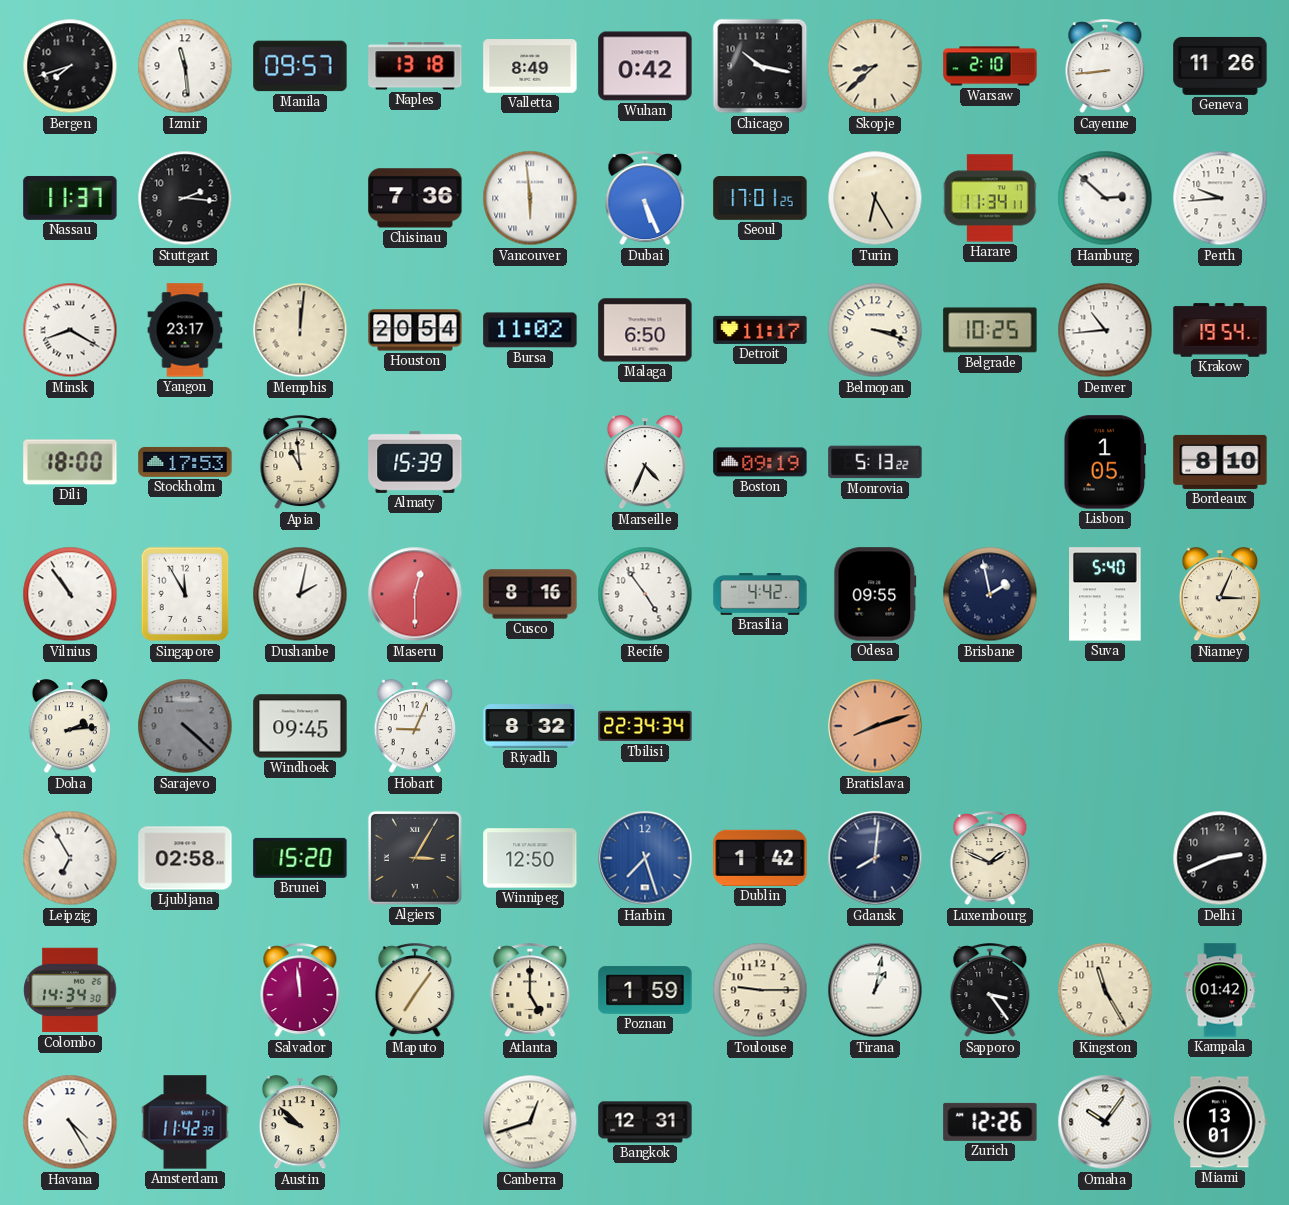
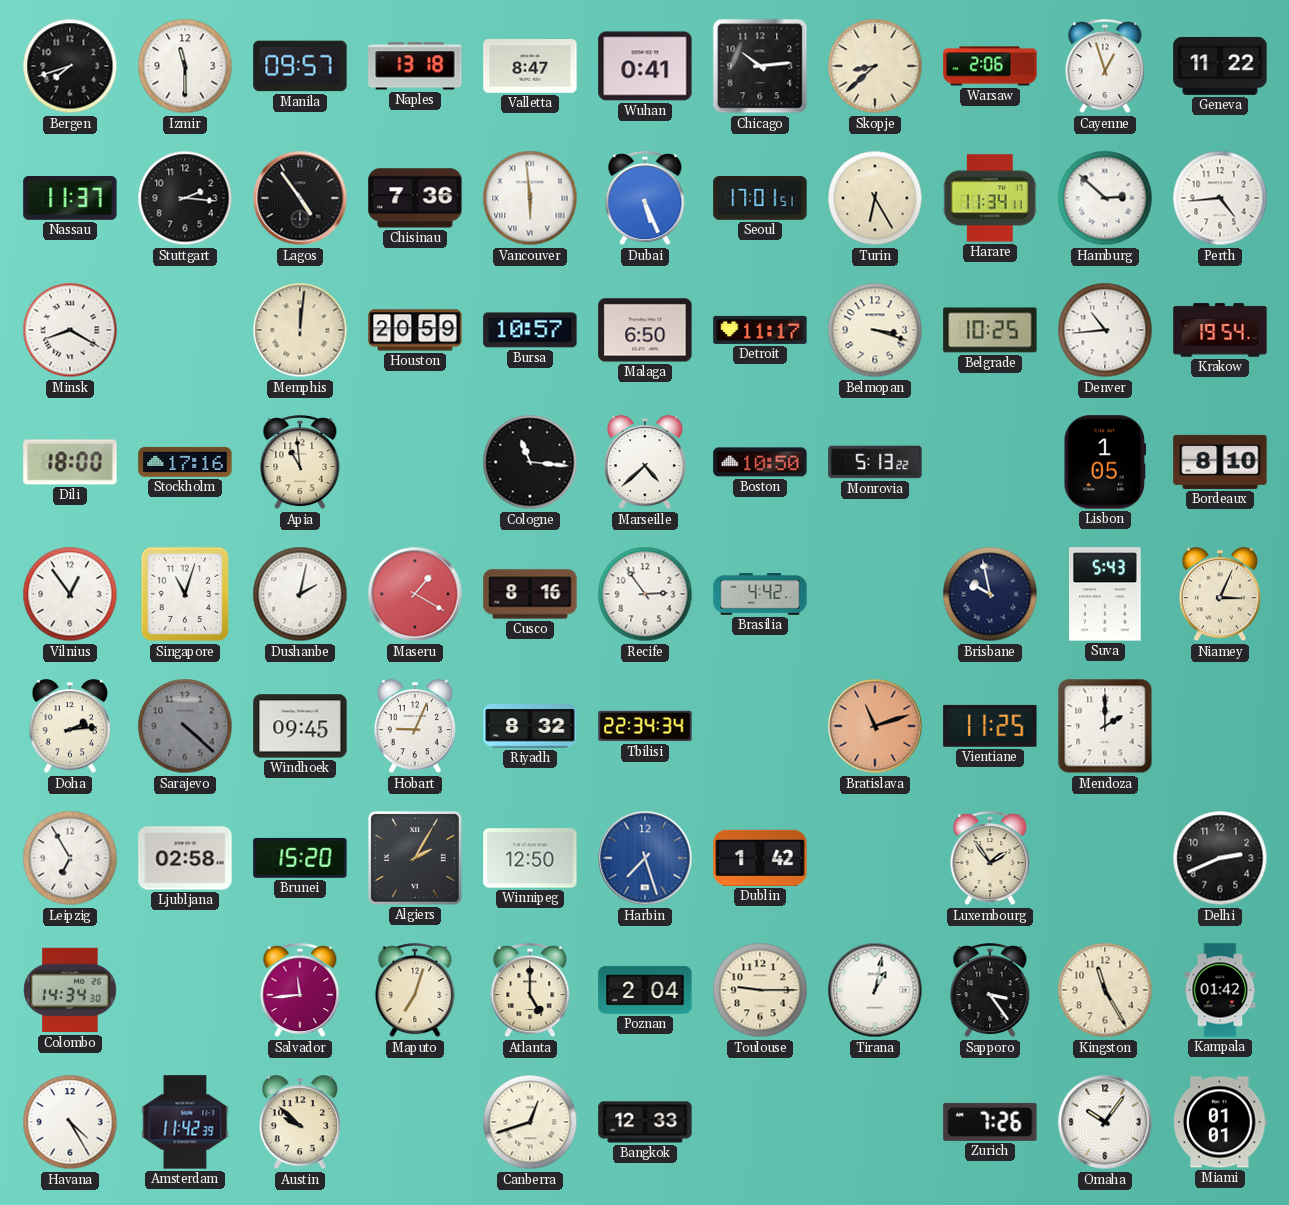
Izmir: 11:29 -> 11:30 (185, 66)
Valletta: 8:49 -> 8:47 (530, 66)
Wuhan: 0:42 -> 0:41 (645, 66)
Chicago: 10:17 -> 10:14 (760, 66)
Warsaw: 2:10 -> 2:06 (990, 66)
Cayenne: 8:44 -> 12:57 (1105, 67)
Geneva: 11:26 -> 11:22 (1220, 66)
Lagos: none -> 4:54 (300, 198)
Seoul: 17:01:25 -> 17:01:51 (760, 198)
Perth: 9:44 -> 4:44 (1220, 198)
Yangon: 23:17 -> none (185, 330)
Houston: 20:54 -> 20:59 (415, 330)
Bursa: 11:02 -> 10:57 (530, 330)
Stockholm: 17:53 -> 17:16 (185, 462)
Almaty: 15:39 -> none (415, 462)
Cologne: none -> 11:16 (530, 462)
Marseille: 4:34 -> 4:38 (644, 463)
Boston: 09:19 -> 10:50 (760, 462)
Vilnius: 10:54 -> 12:54 (70, 594)
Singapore: 11:55 -> 11:03 (185, 594)
Maseru: 12:30 -> 1:20 (415, 594)
Recife: 4:54 -> 2:54 (645, 594)
Odesa: 09:55 -> none (875, 594)
Brisbane: 1:58 -> 9:58 (990, 594)
Suva: 5:40 -> 5:43 (1105, 594)
Bratislava: 8:12 -> 11:12 (875, 726)
Vientiane: none -> 11:25 (990, 726)
Mendoza: none -> 2:00 (1105, 726)
Algiers: 3:05 -> 2:05 (415, 858)
Gdansk: 8:01 -> none (875, 858)
Luxembourg: 1:49 -> 1:54 (990, 859)
Salvador: 11:59 -> 11:44 (300, 991)
Maputo: 7:06 -> 7:03 (415, 991)
Poznan: 1:59 -> 2:04 (645, 990)
Bangkok: 12:31 -> 12:33 (645, 1122)
Zurich: 12:26 -> 7:26 (990, 1122)
Miami: 13:01 -> 01:01 (1220, 1122)
